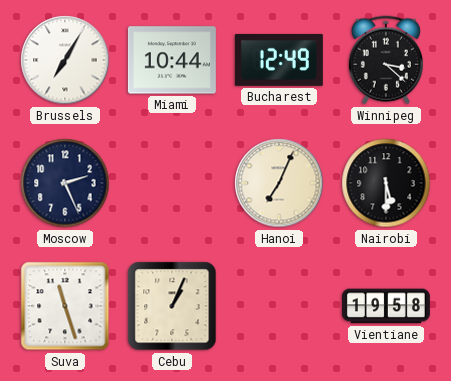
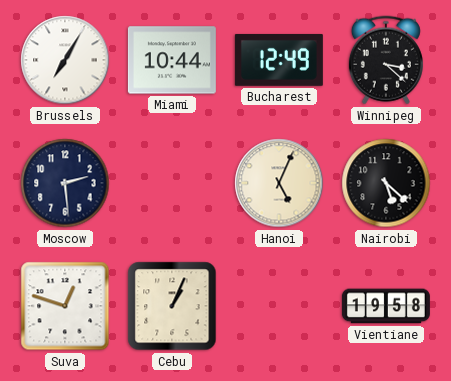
Moscow: 2:26 -> 2:29 (65, 183)
Hanoi: 7:04 -> 5:04 (279, 183)
Nairobi: 5:30 -> 5:22 (386, 183)
Suva: 11:27 -> 12:48 (65, 306)
